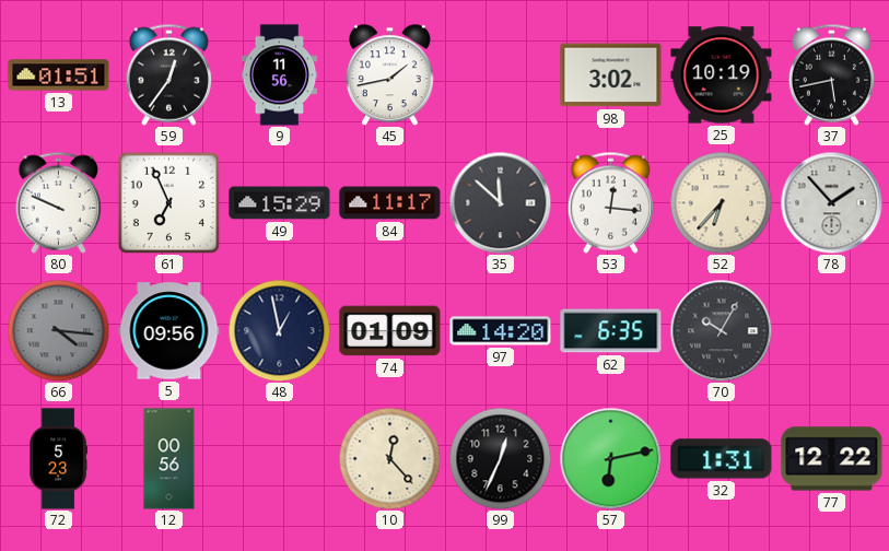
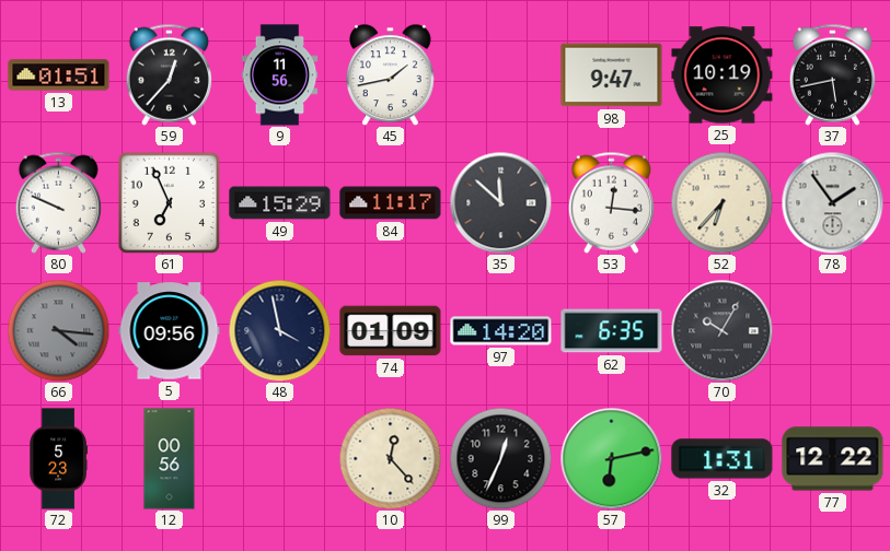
59: 12:36 -> 12:37 (169, 74)
98: 3:02 -> 9:47 (612, 75)
78: 1:53 -> 1:54 (832, 202)
48: 12:58 -> 3:58 (279, 330)
